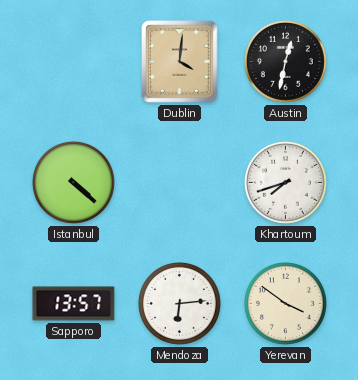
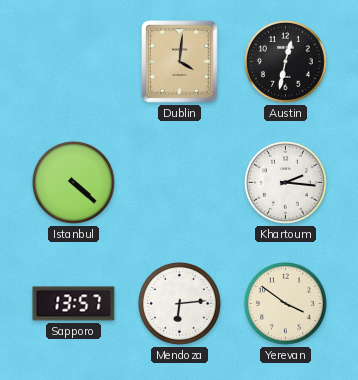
Khartoum: 7:42 -> 2:16 (285, 182)
